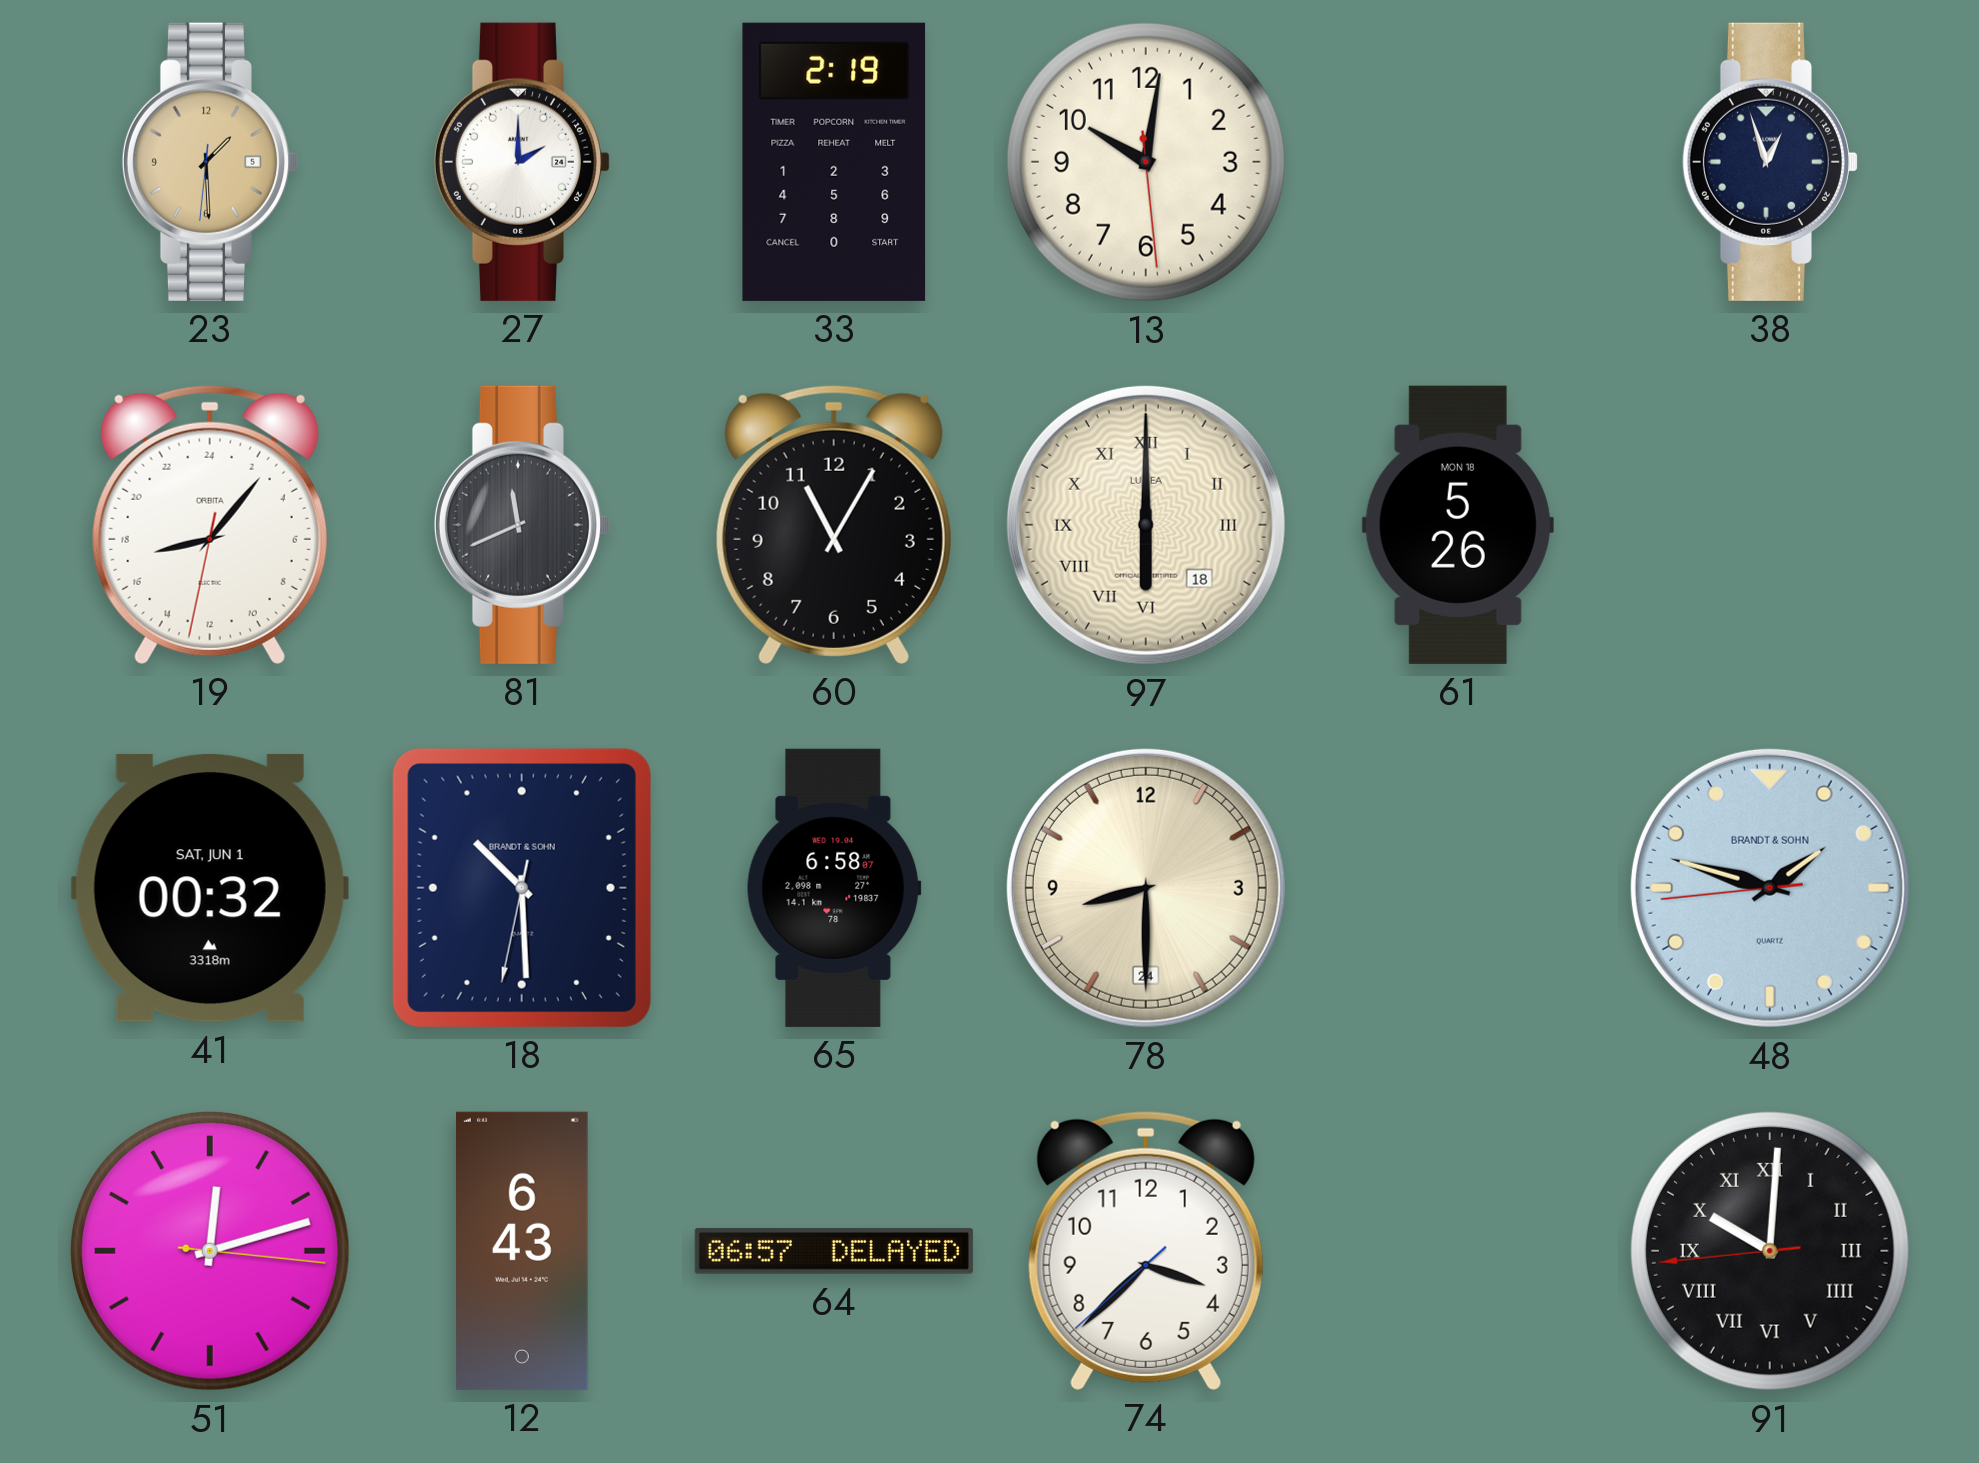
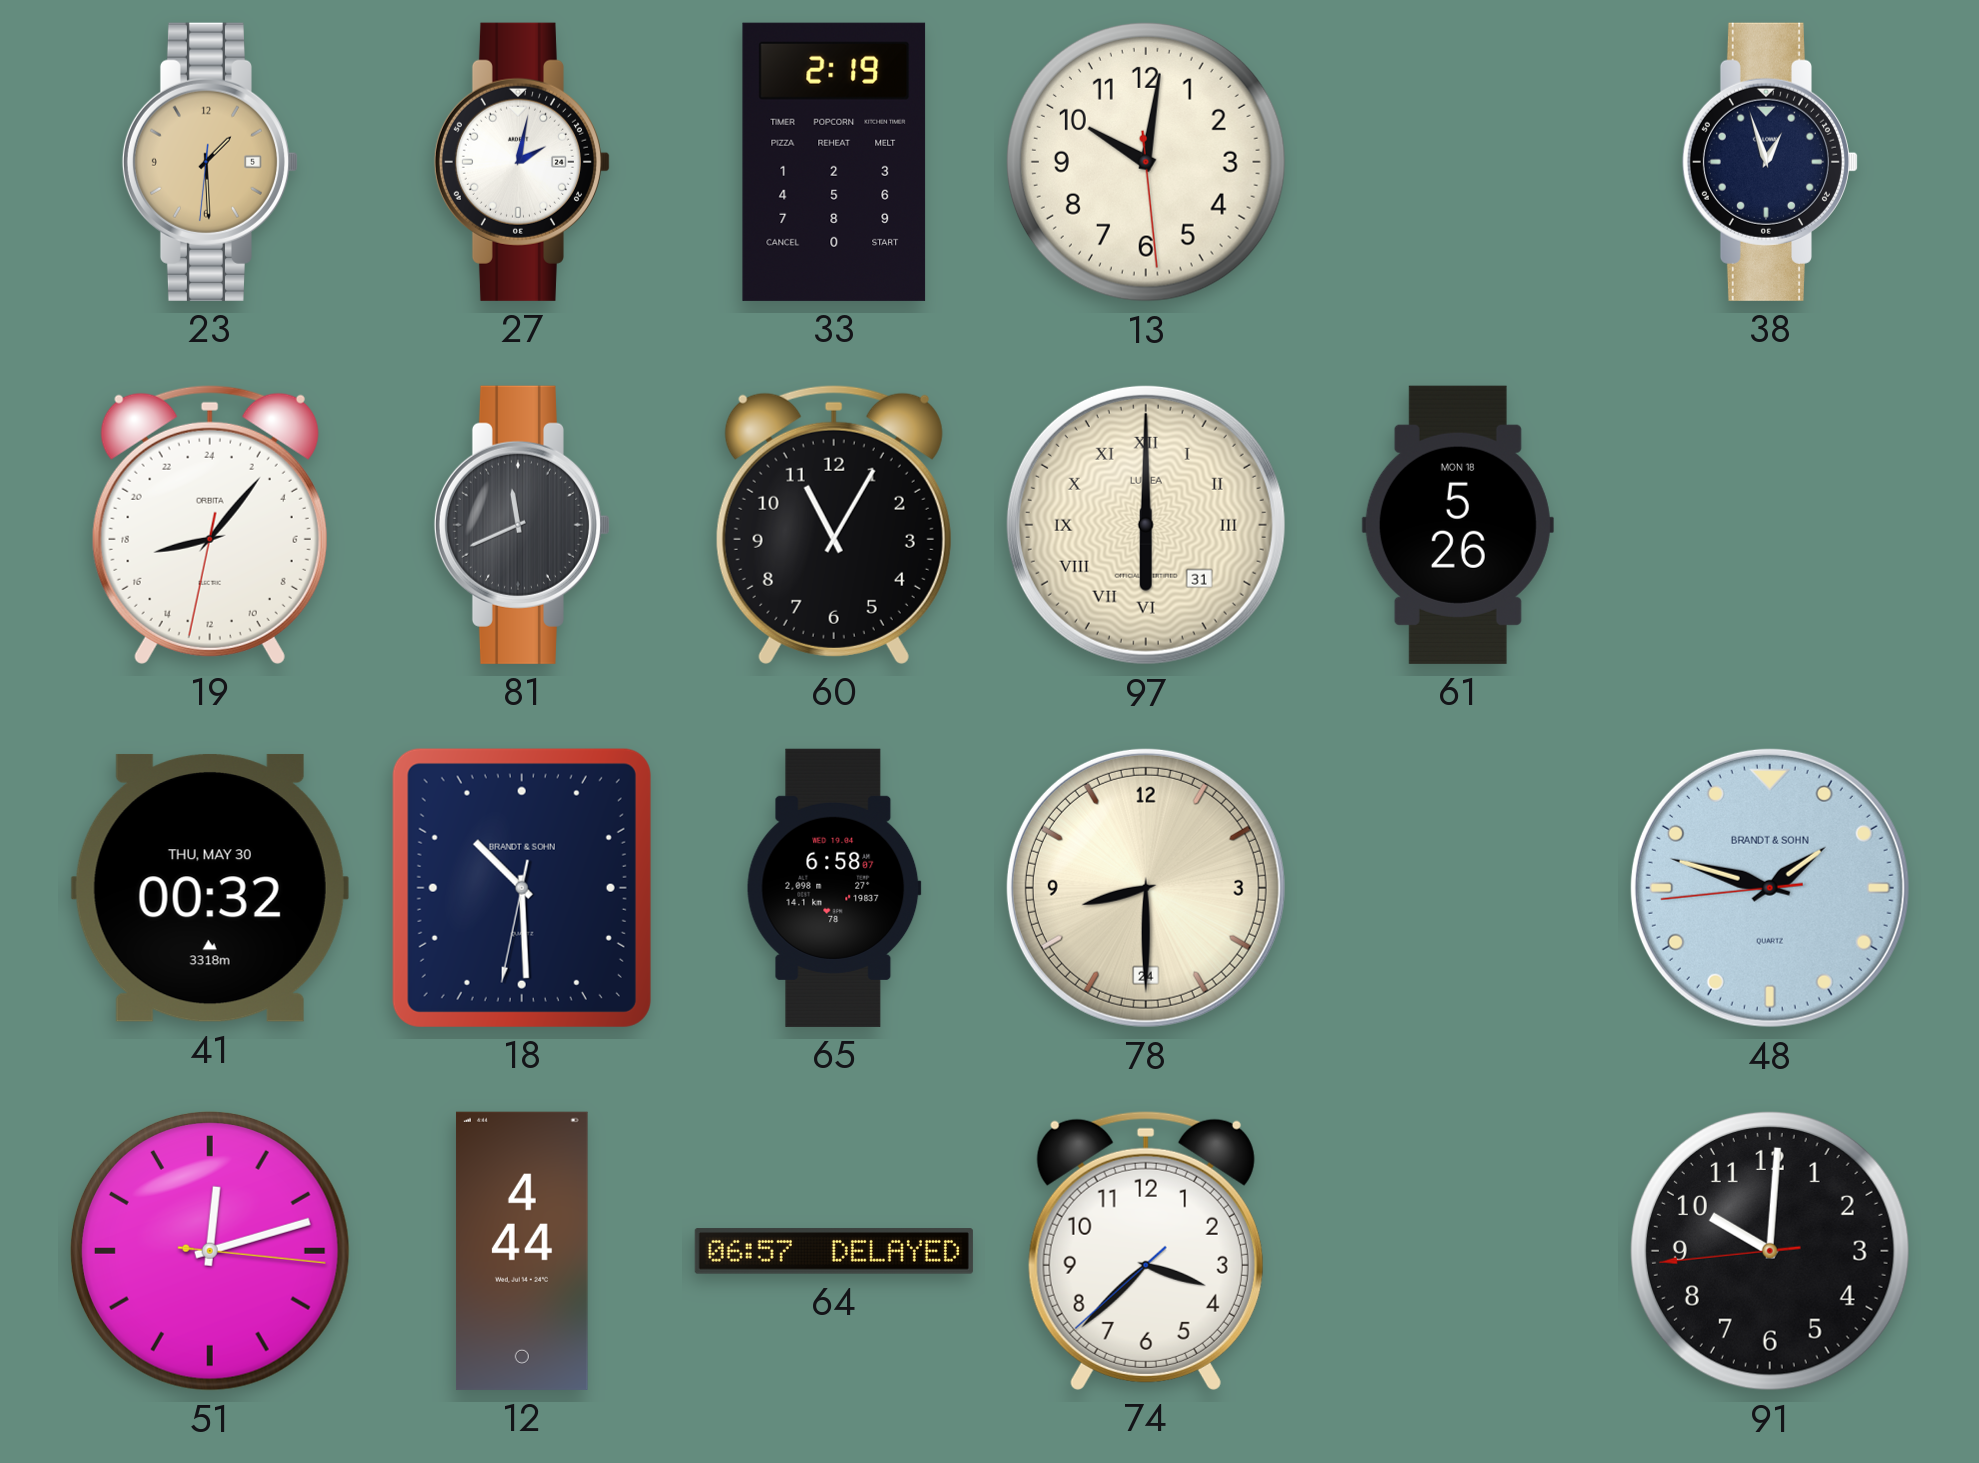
27: 2:00 -> 2:02 (521, 162)
97 date: 18 -> 31 (1146, 525)
41 date: SAT, JUN 1 -> THU, MAY 30 (210, 888)
12: 6:43 -> 4:44 (522, 1251)
91 numerals: Roman -> Arabic (1770, 1251)
